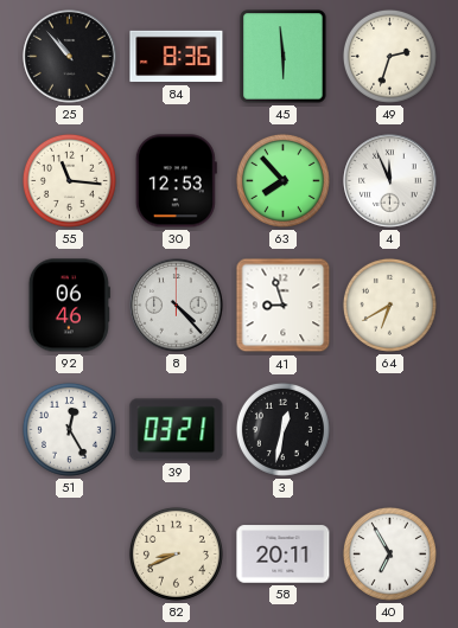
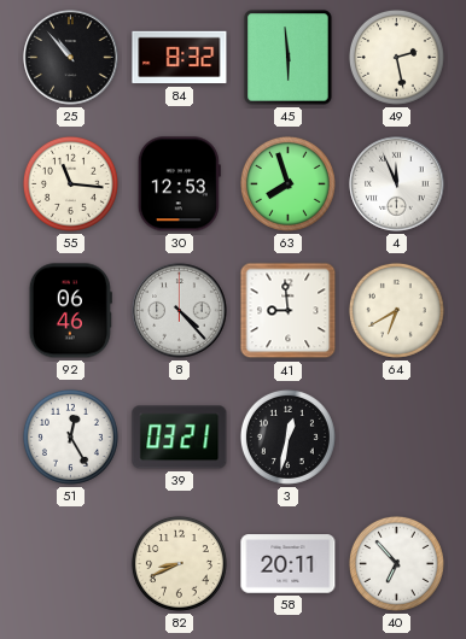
84: 8:36 -> 8:32 (180, 58)
49: 2:33 -> 2:28 (396, 57)
63: 7:53 -> 7:57 (287, 183)
41: 8:57 -> 8:59 (289, 311)
40: 6:55 -> 6:53 (396, 563)
